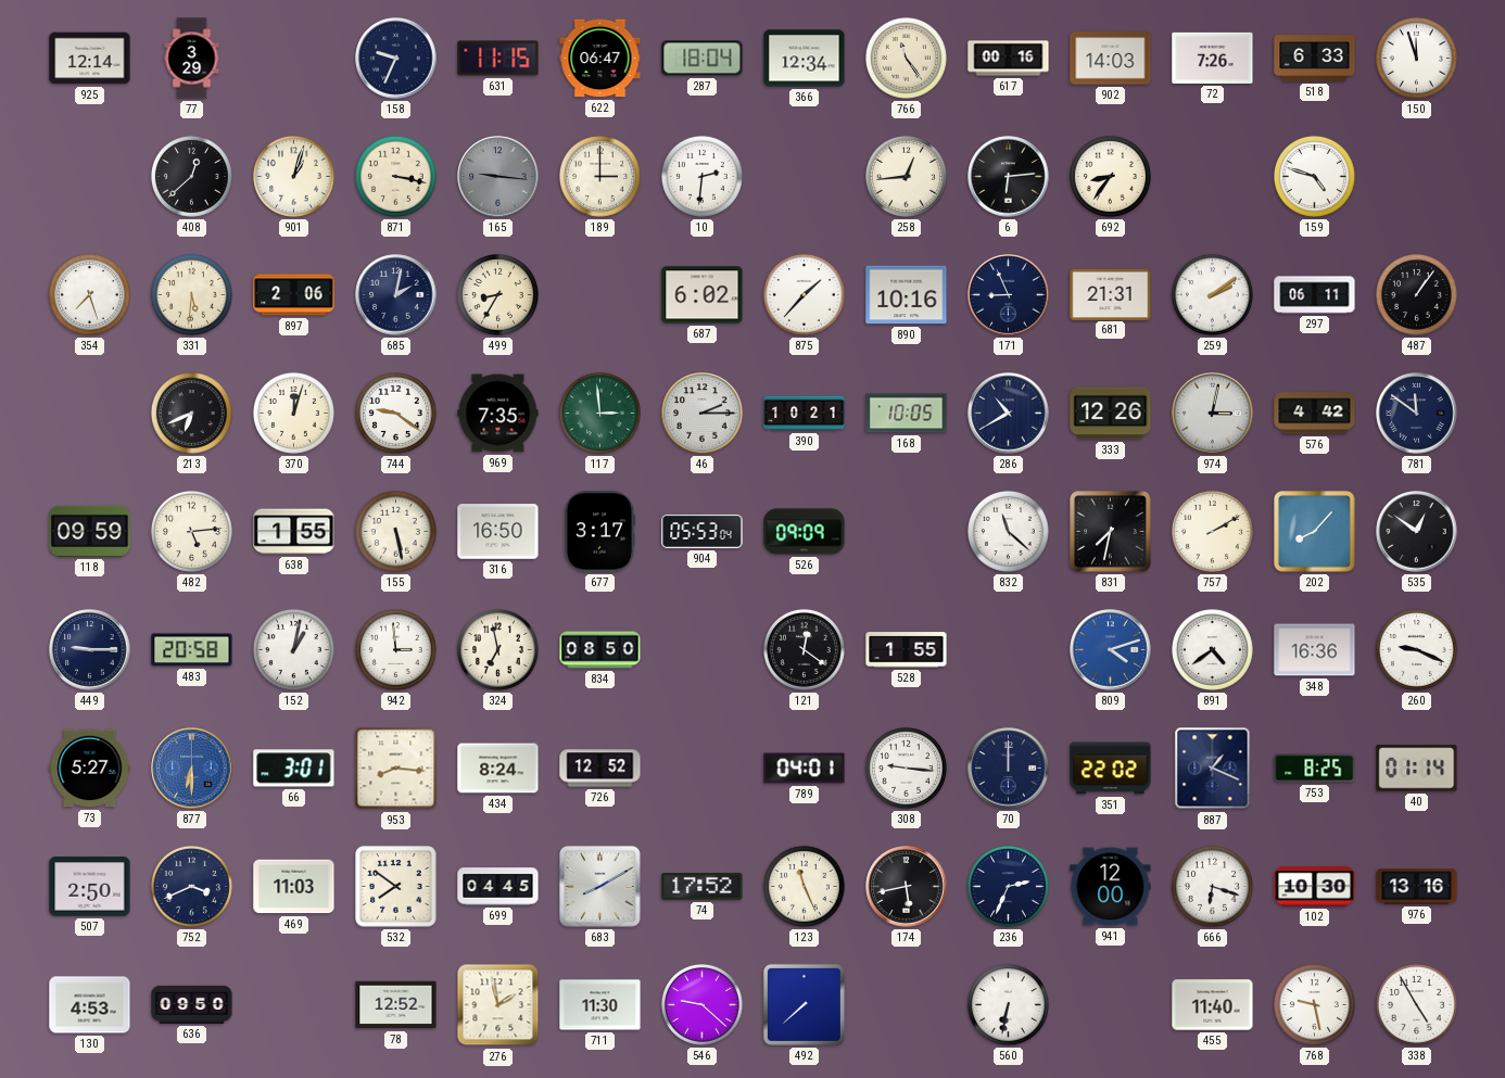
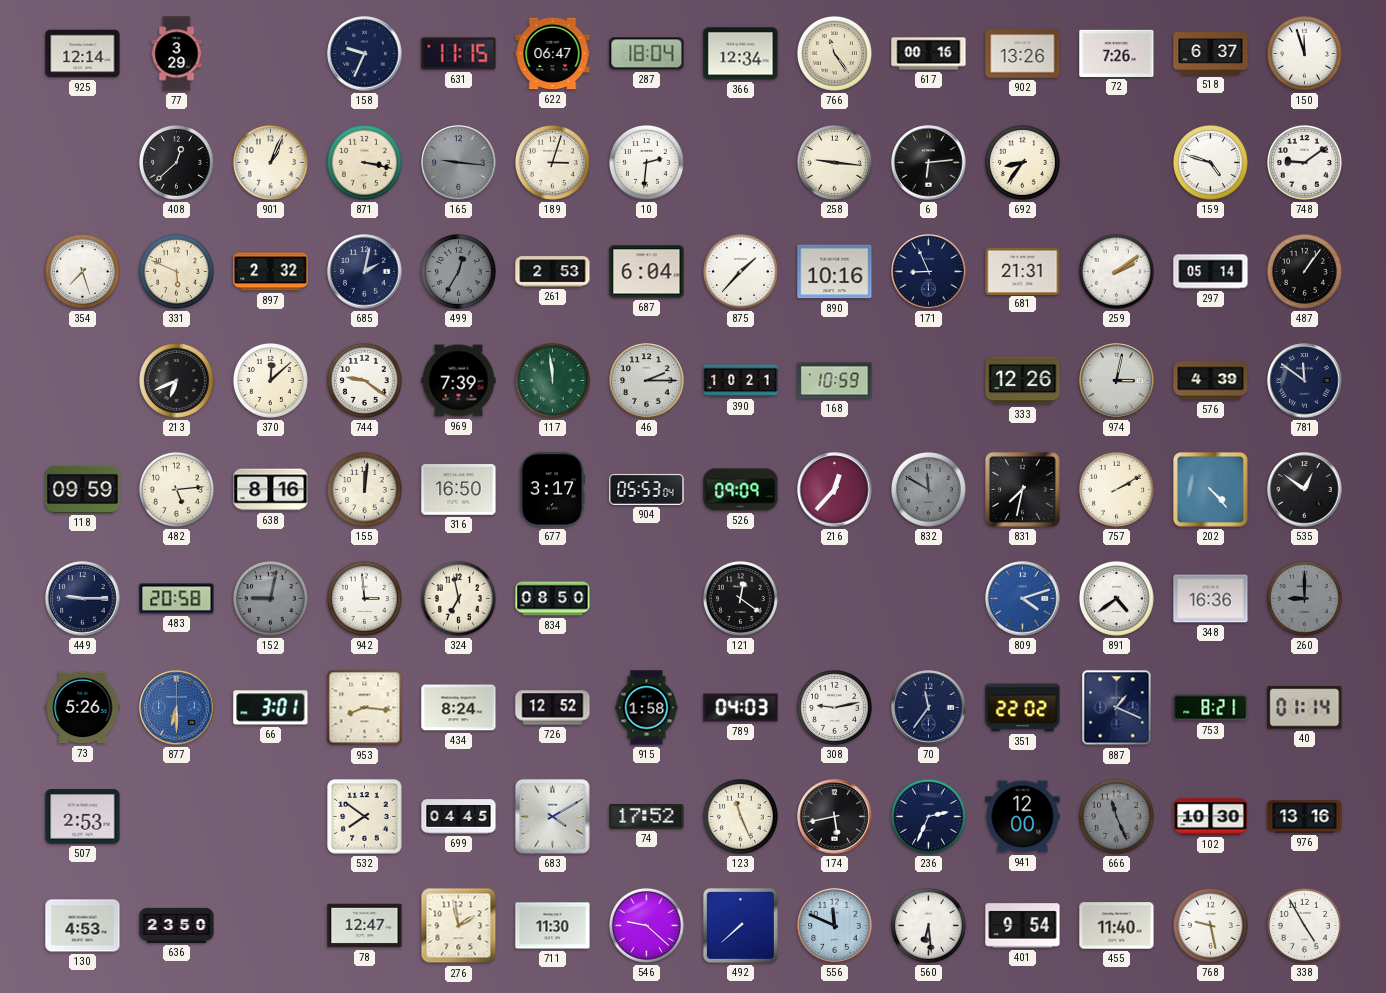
902: 14:03 -> 13:26 (1023, 54)
518: 6:33 -> 6:37 (1211, 54)
901: 1:03 -> 1:04 (270, 162)
189: 3:00 -> 3:03 (552, 162)
258: 12:44 -> 9:16 (834, 162)
748: none -> 9:09 (1304, 162)
331: 5:31 -> 5:49 (176, 271)
897: 2:06 -> 2:32 (271, 272)
499: 8:35 -> 12:35 (458, 271)
499 dial: cream -> grey (458, 271)
261: none -> 2:53 (553, 272)
687: 6:02 -> 6:04 (647, 272)
297: 06:11 -> 05:14 (1211, 272)
370: 12:03 -> 12:08 (270, 380)
969: 7:35 -> 7:39 (459, 381)
117: 2:59 -> 11:59 (552, 380)
168: 10:05 -> 10:59 (835, 381)
286: 10:40 -> none (1009, 414)
576: 4:42 -> 4:39 (1211, 381)
638: 1:55 -> 8:16 (271, 490)
155: 5:28 -> 12:01 (364, 489)
216: none -> 12:37 (835, 490)
832: 11:22 -> 11:50 (928, 489)
832 dial: white -> grey (928, 489)
202: 8:07 -> 4:23 (1211, 490)
152: 1:02 -> 9:02 (270, 598)
152 dial: white -> grey (270, 598)
528: 1:55 -> none (907, 650)
260: 9:19 -> 9:00 (1304, 598)
260 dial: white -> grey (1304, 598)
73: 5:27 -> 5:26 (83, 708)
915: none -> 1:58 (647, 708)
789: 04:01 -> 04:03 (741, 708)
308: 9:16 -> 9:13 (834, 707)
70: 12:00 -> 11:36 (929, 708)
753: 8:25 -> 8:21 (1211, 708)
507: 2:50 -> 2:53 (83, 817)
752: 3:41 -> none (191, 886)
469: 11:03 -> none (294, 887)
683: 8:10 -> 4:10 (553, 817)
666: 6:18 -> 11:26 (1116, 816)
666 dial: white -> grey (1116, 816)
636: 09:50 -> 23:50 (177, 925)
78: 12:52 -> 12:47 (365, 926)
556: none -> 11:49 (835, 926)
560: 6:32 -> 6:29 (928, 925)
401: none -> 9:54 (1023, 926)
